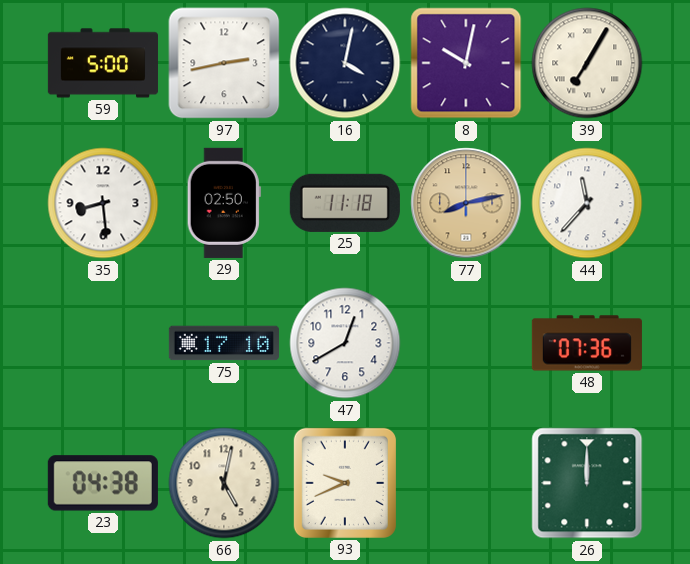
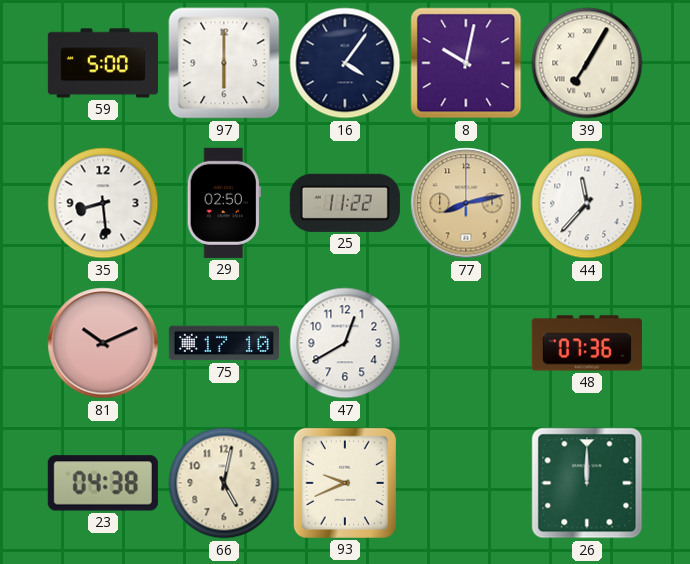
97: 2:43 -> 6:00 (224, 63)
16: 4:02 -> 4:06 (345, 63)
25: 11:18 -> 11:22 (345, 203)
81: none -> 10:11 (103, 343)
